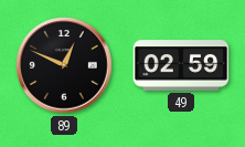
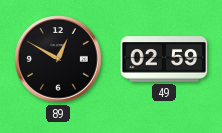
89: 12:49 -> 12:50 (58, 59)
